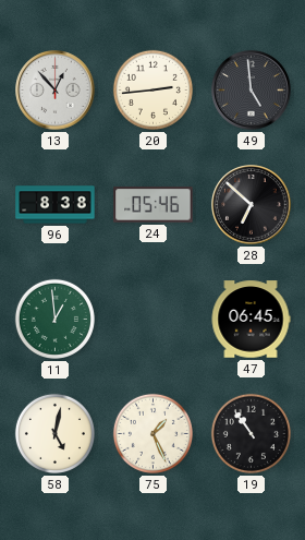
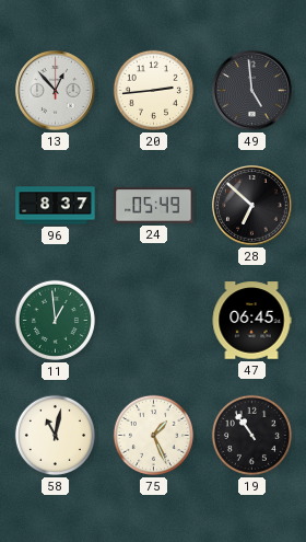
96: 8:38 -> 8:37 (56, 206)
24: 05:46 -> 05:49 (154, 206)
58: 5:02 -> 11:02 (55, 435)
